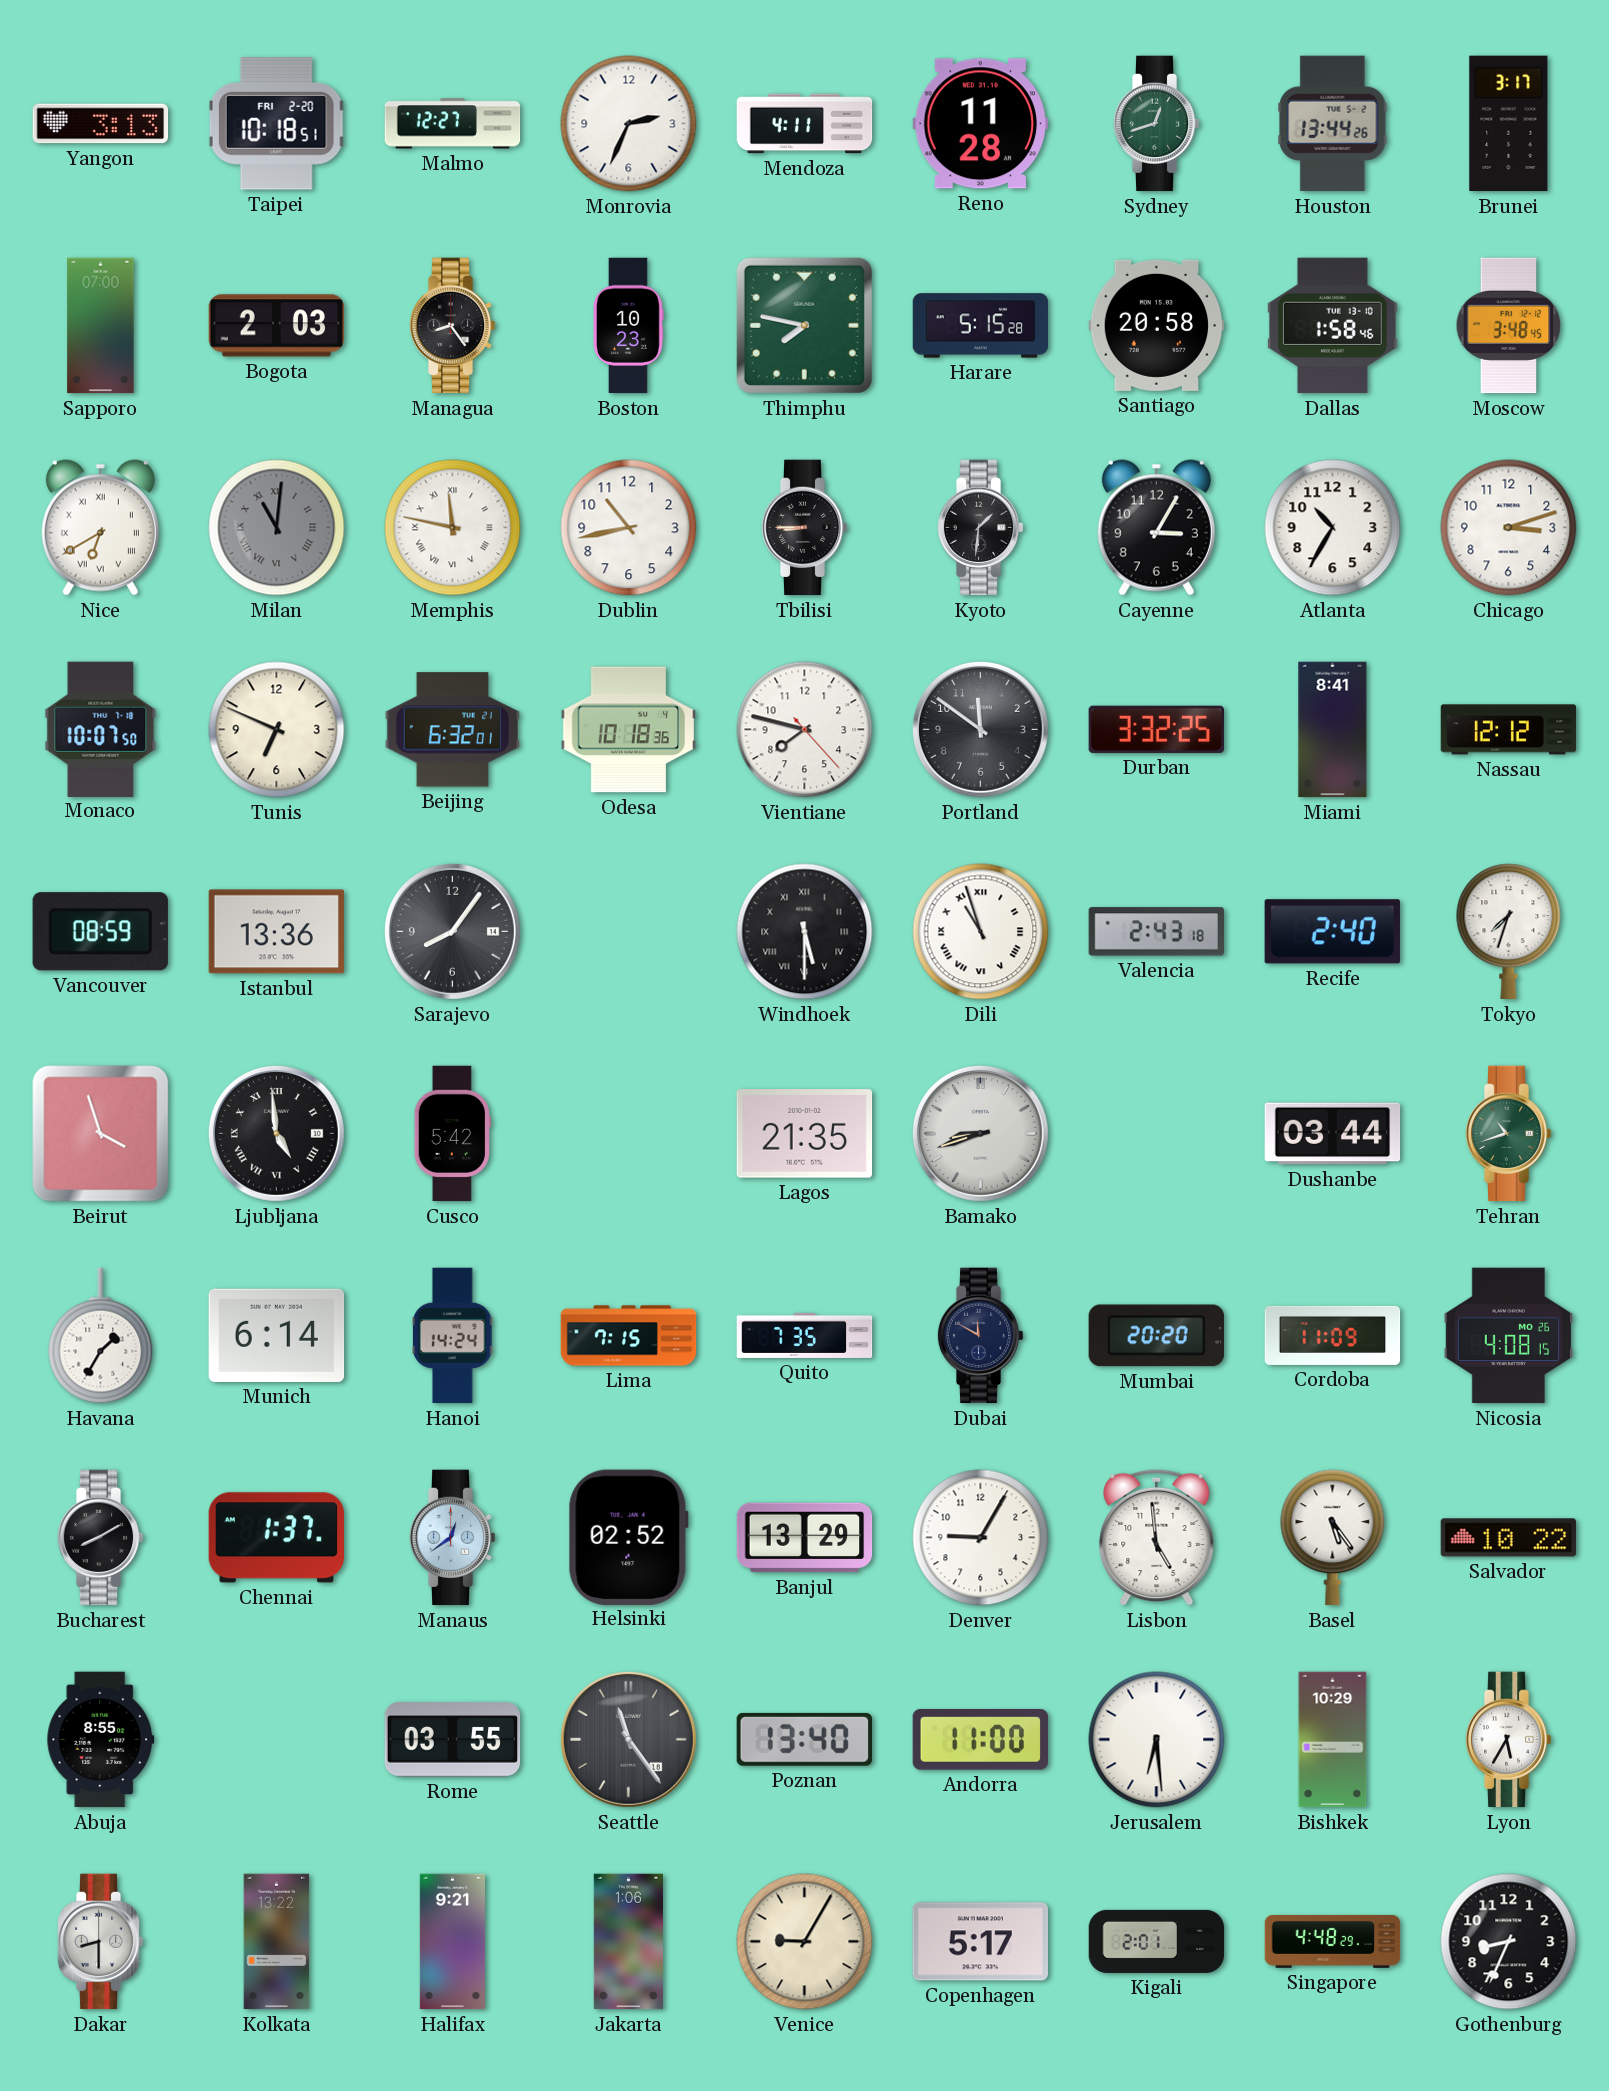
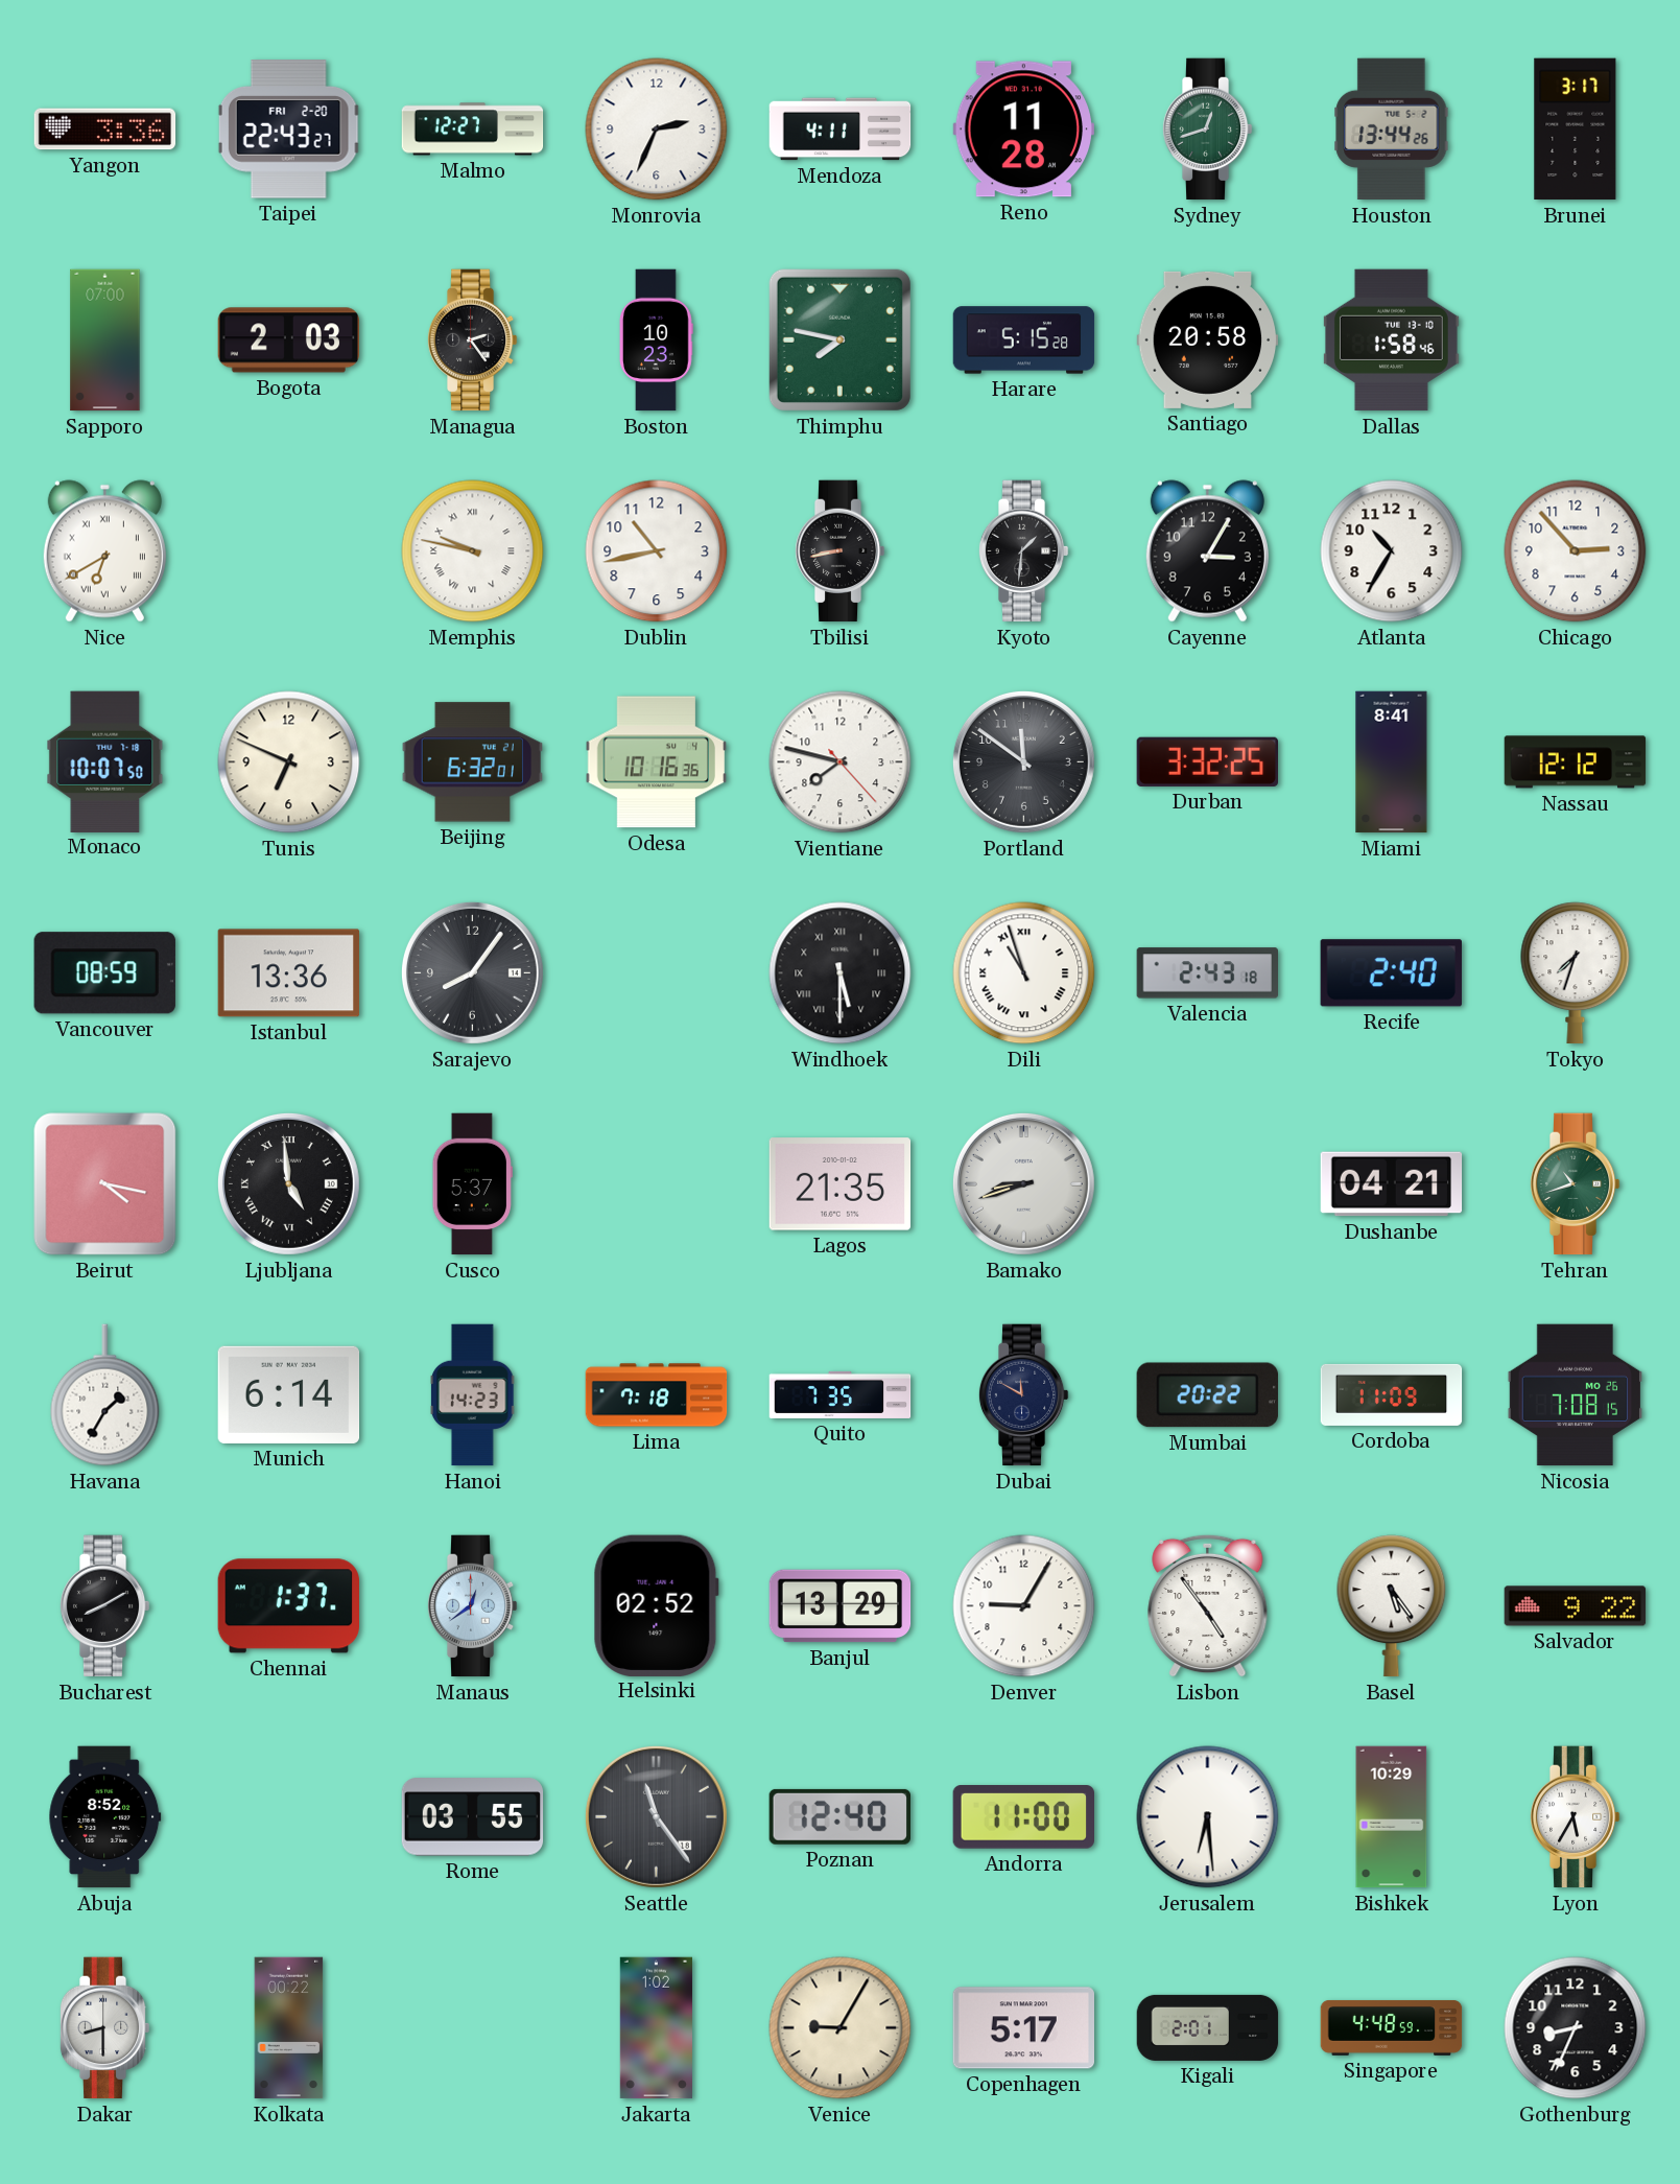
Yangon: 3:13 -> 3:36 (105, 130)
Taipei: 10:18 -> 22:43 (288, 130)
Managua: 8:24 -> 2:24 (472, 340)
Moscow: 3:48 -> none (1509, 326)
Milan: 11:01 -> none (277, 528)
Memphis: 11:47 -> 9:47 (473, 551)
Tbilisi: 8:45 -> 8:43 (839, 551)
Chicago: 3:12 -> 2:53 (1576, 551)
Odesa: 10:18 -> 10:16 (657, 762)
Beirut: 3:57 -> 4:17 (105, 1184)
Cusco: 5:42 -> 5:37 (472, 1184)
Dushanbe: 03:44 -> 04:21 (1392, 1184)
Hanoi: 14:24 -> 14:23 (473, 1395)
Lima: 7:15 -> 7:18 (657, 1395)
Mumbai: 20:20 -> 20:22 (1207, 1395)
Nicosia: 4:08 -> 7:08 (1576, 1395)
Lisbon: 4:59 -> 4:54 (1208, 1605)
Salvador: 10:22 -> 9:22 (1576, 1606)
Abuja: 8:55 -> 8:52 (105, 1817)
Poznan: 13:40 -> 12:40 (839, 1816)
Kolkata: 13:22 -> 00:22 (289, 2028)
Halifax: 9:21 -> none (452, 1942)
Jakarta: 1:06 -> 1:02 (656, 2028)
Singapore: 4:48:29 -> 4:48:59 (1392, 2027)
